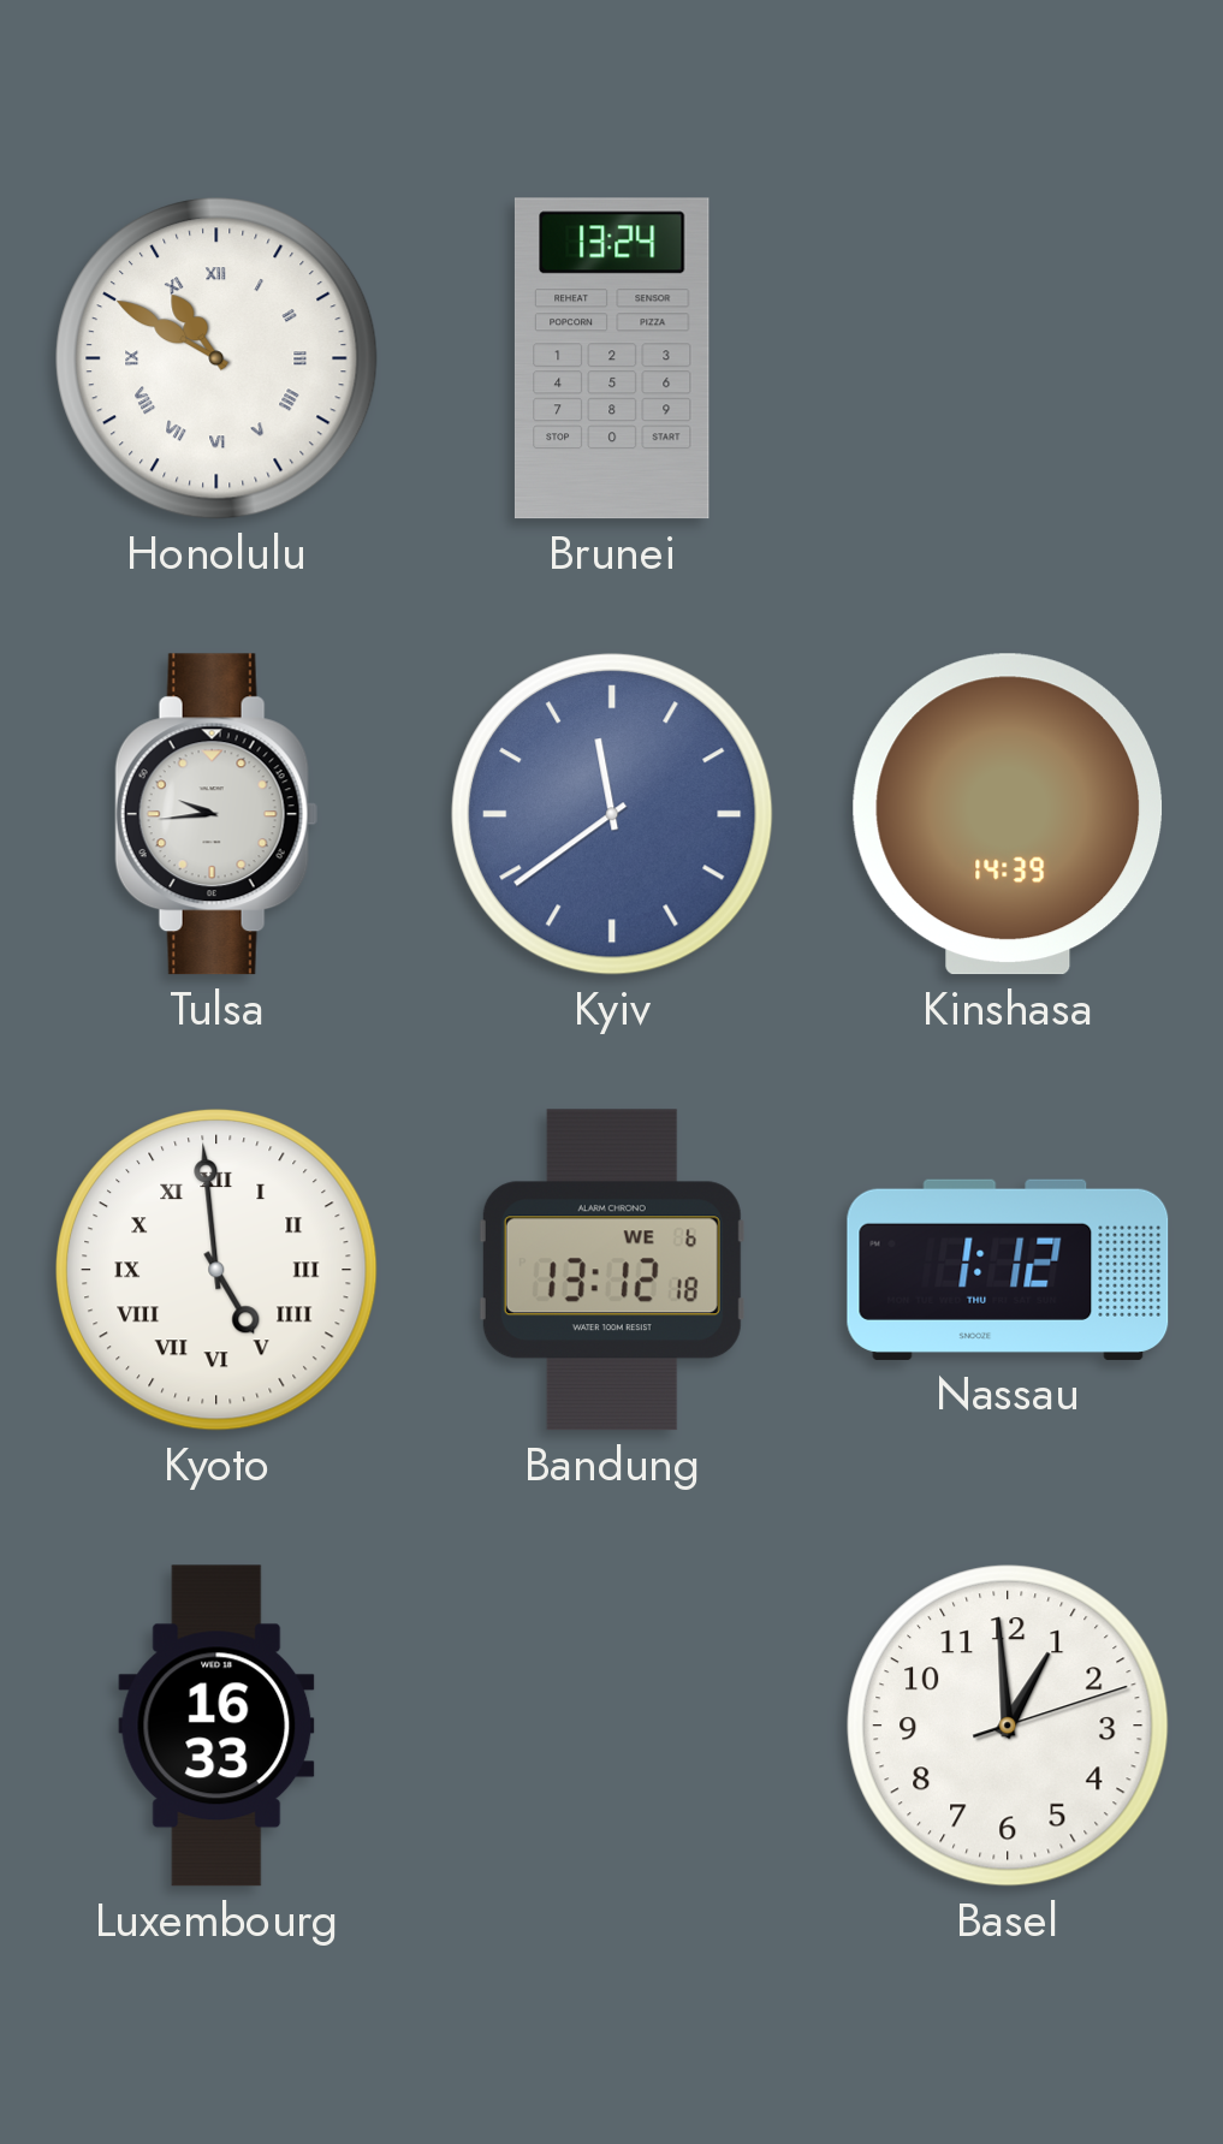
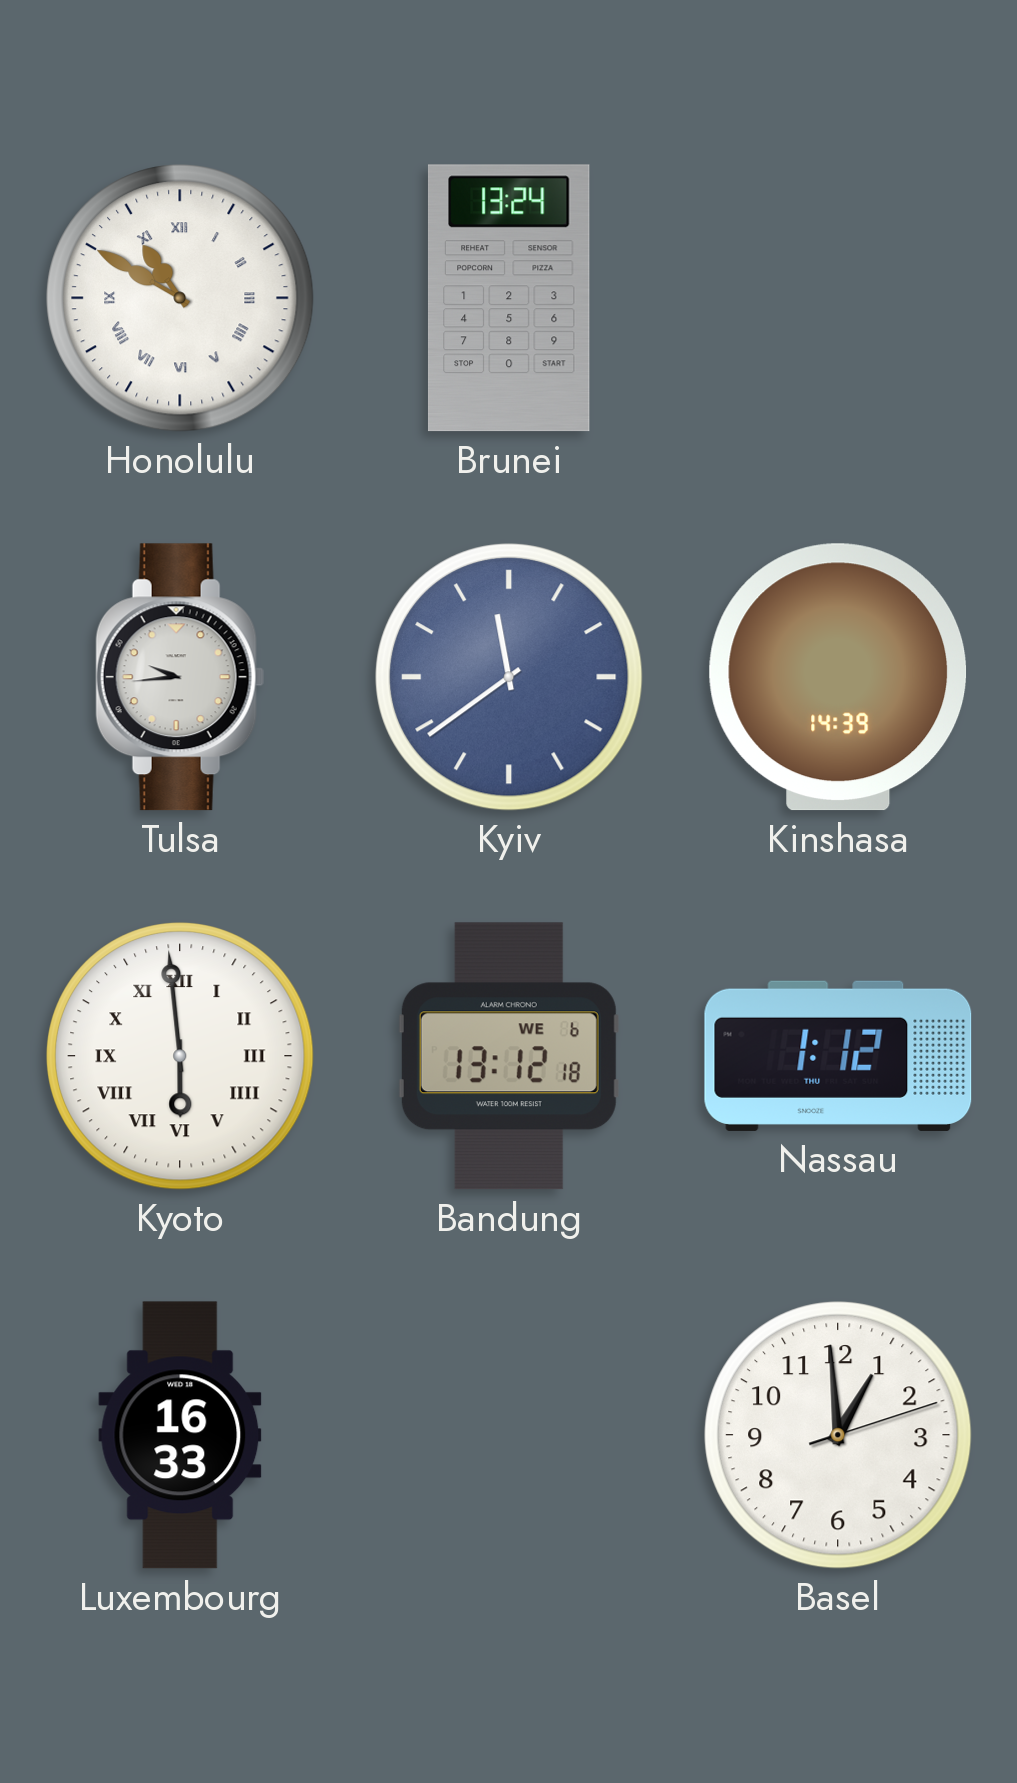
Kyoto: 4:59 -> 5:59 (180, 1056)
